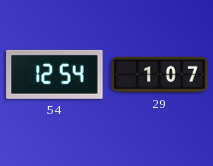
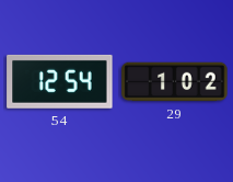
29: 1:07 -> 1:02 (175, 82)
